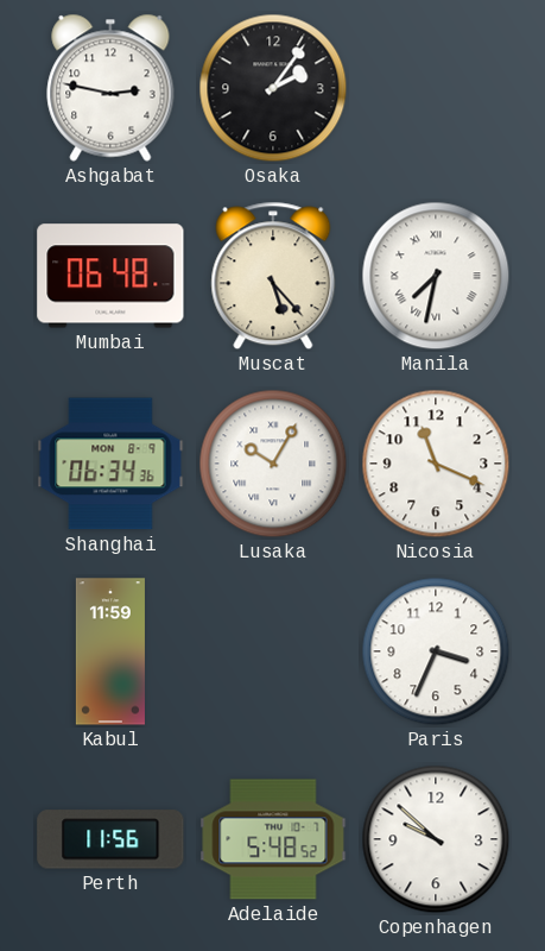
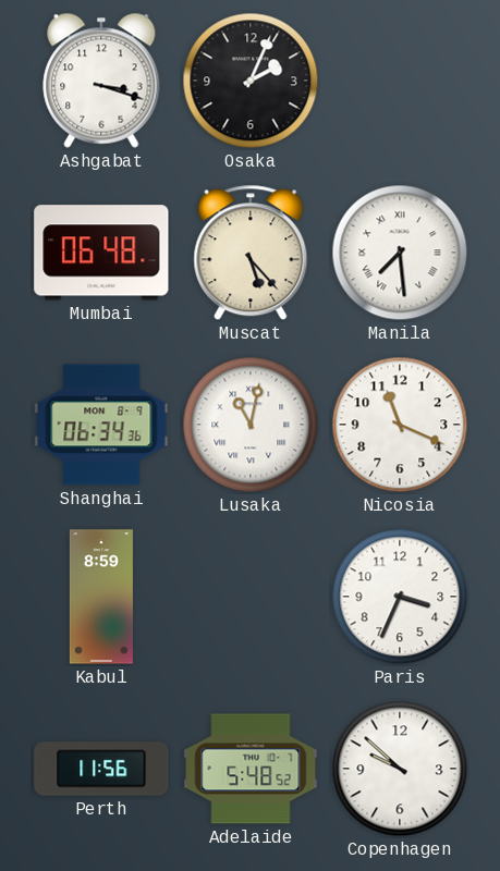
Ashgabat: 2:47 -> 3:18 (101, 81)
Osaka: 2:06 -> 2:04 (251, 81)
Manila: 7:32 -> 7:29 (400, 253)
Lusaka: 10:05 -> 11:02 (251, 425)
Kabul: 11:59 -> 8:59 (101, 597)
